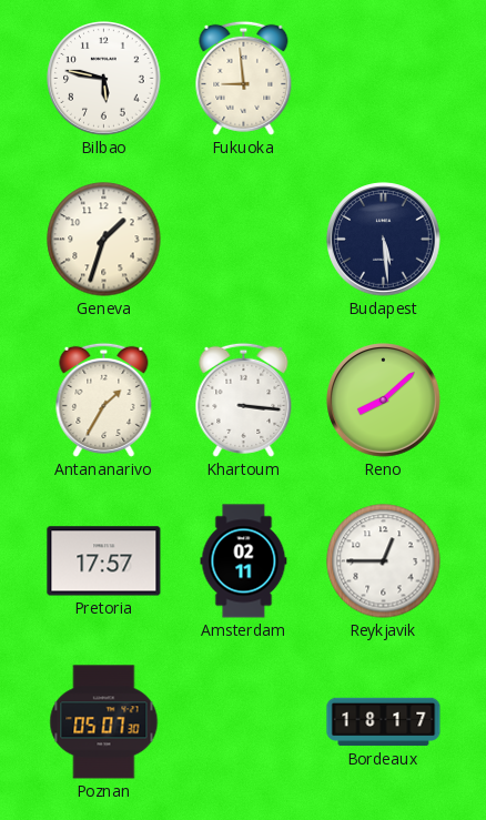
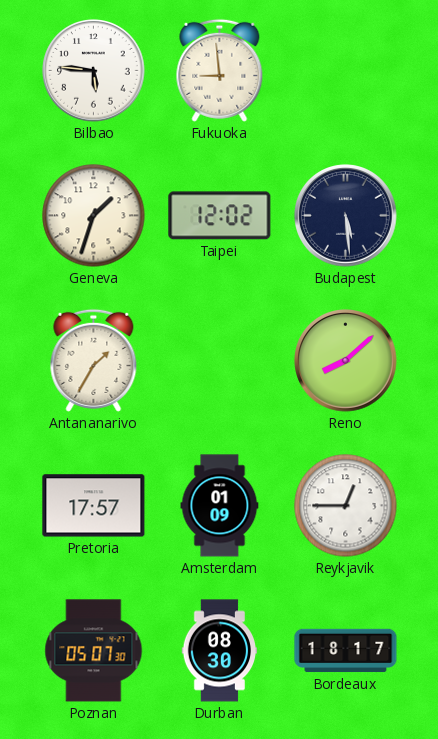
Bilbao: 5:47 -> 5:46 (94, 71)
Taipei: none -> 12:02 (220, 216)
Khartoum: 3:16 -> none (244, 399)
Amsterdam: 02:11 -> 01:09 (220, 506)
Durban: none -> 08:30 (219, 651)
